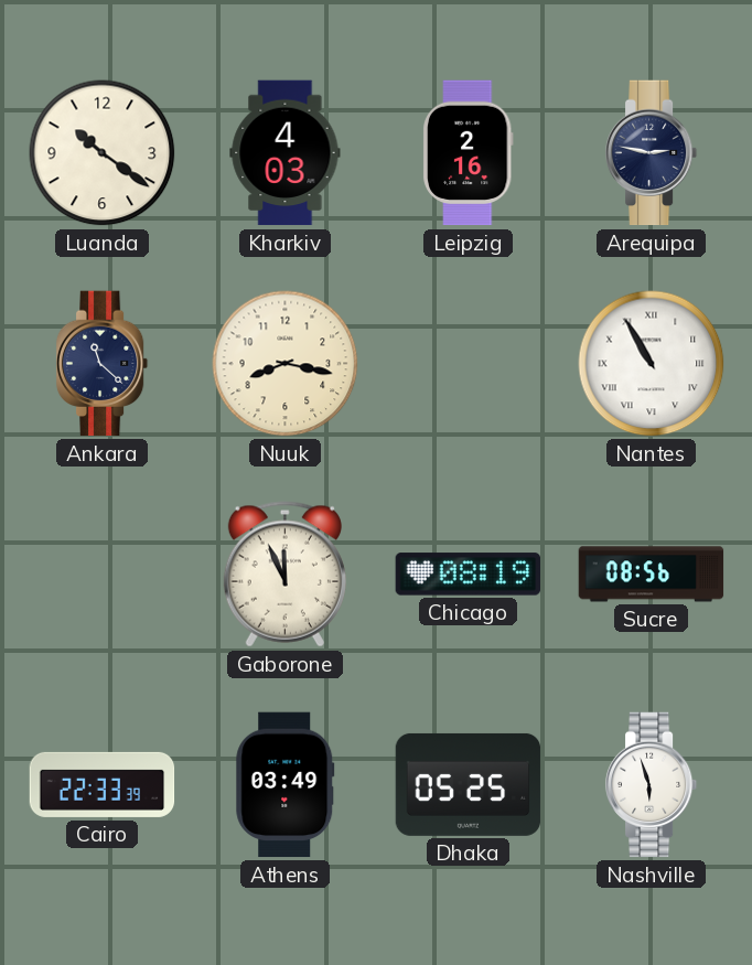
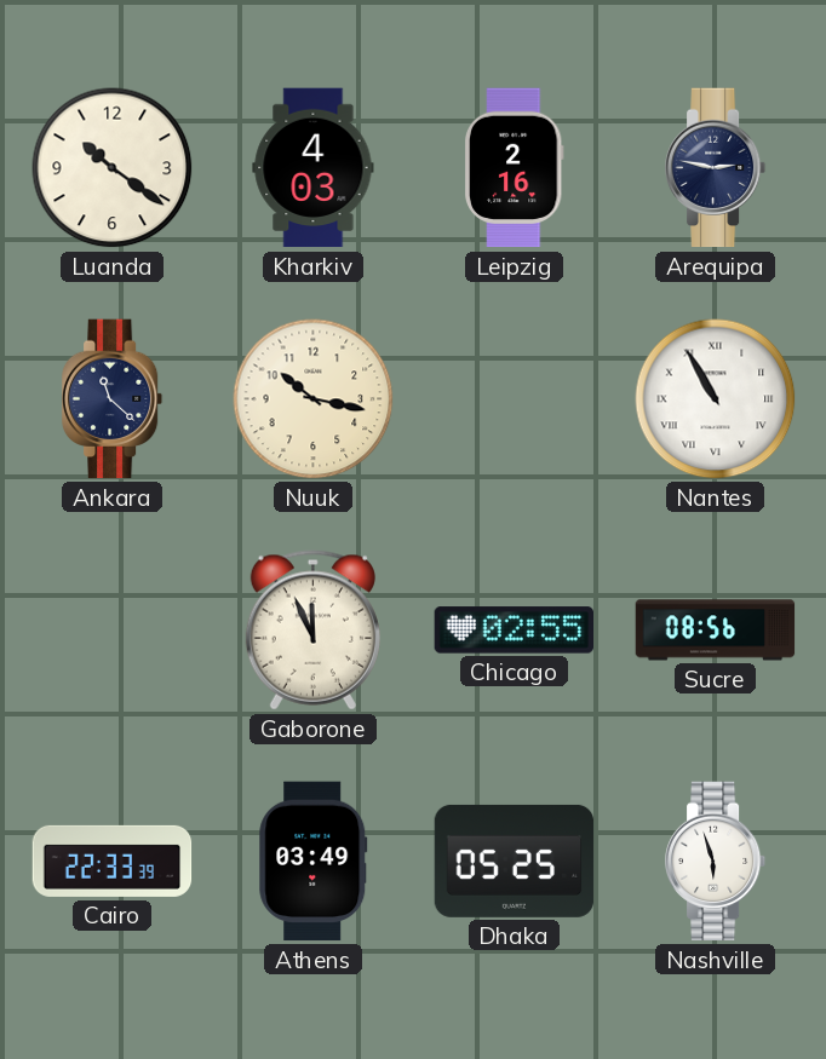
Nuuk: 8:17 -> 10:17 (314, 399)
Chicago: 08:19 -> 02:55 (514, 631)
